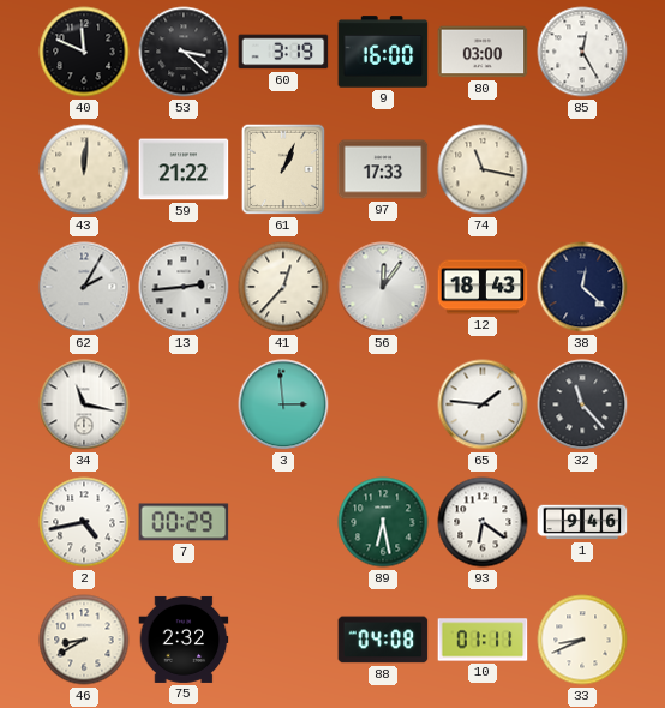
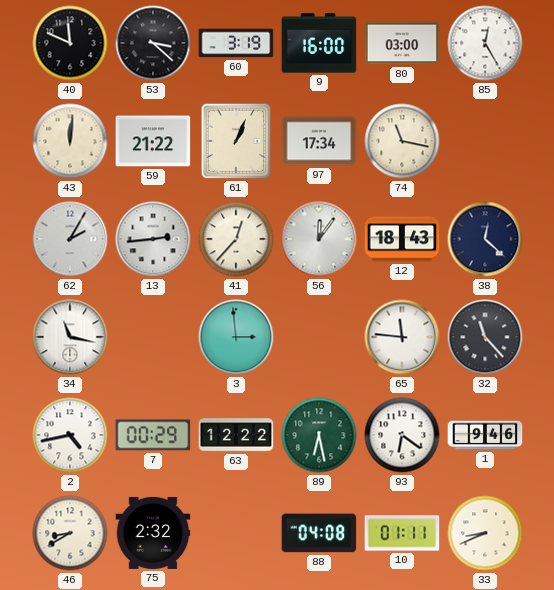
97: 17:33 -> 17:34 (319, 141)
65: 1:46 -> 11:46 (402, 337)
63: none -> 12:22 (236, 435)
